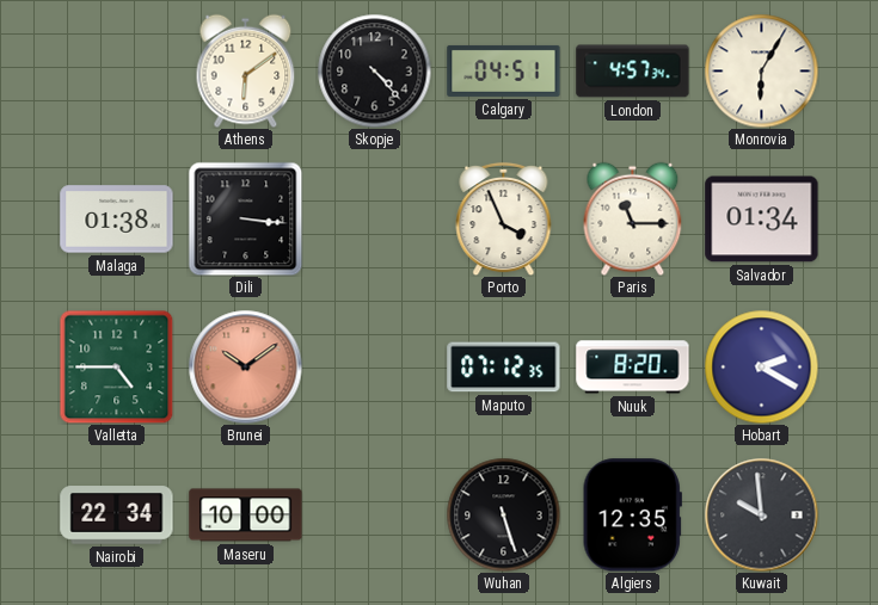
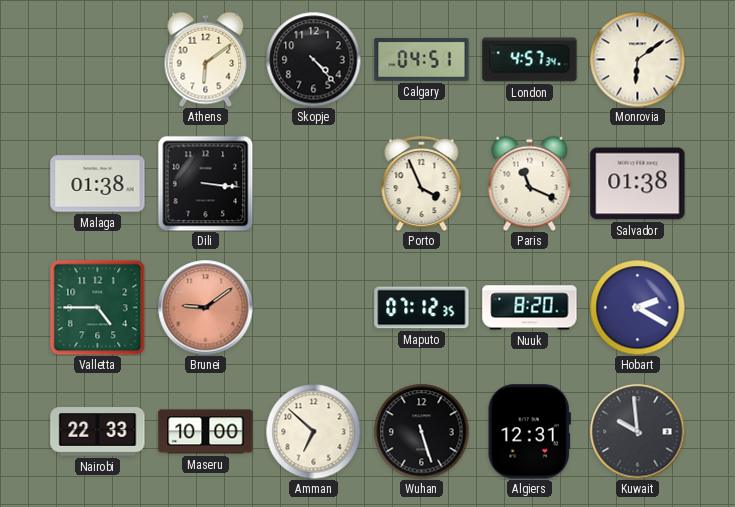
Monrovia: 6:05 -> 6:09 (637, 59)
Paris: 11:15 -> 11:19 (530, 183)
Salvador: 01:34 -> 01:38 (638, 184)
Brunei: 10:09 -> 9:09 (205, 307)
Nairobi: 22:34 -> 22:33 (98, 432)
Amman: none -> 6:52 (313, 431)
Algiers: 12:35 -> 12:31 (529, 432)
